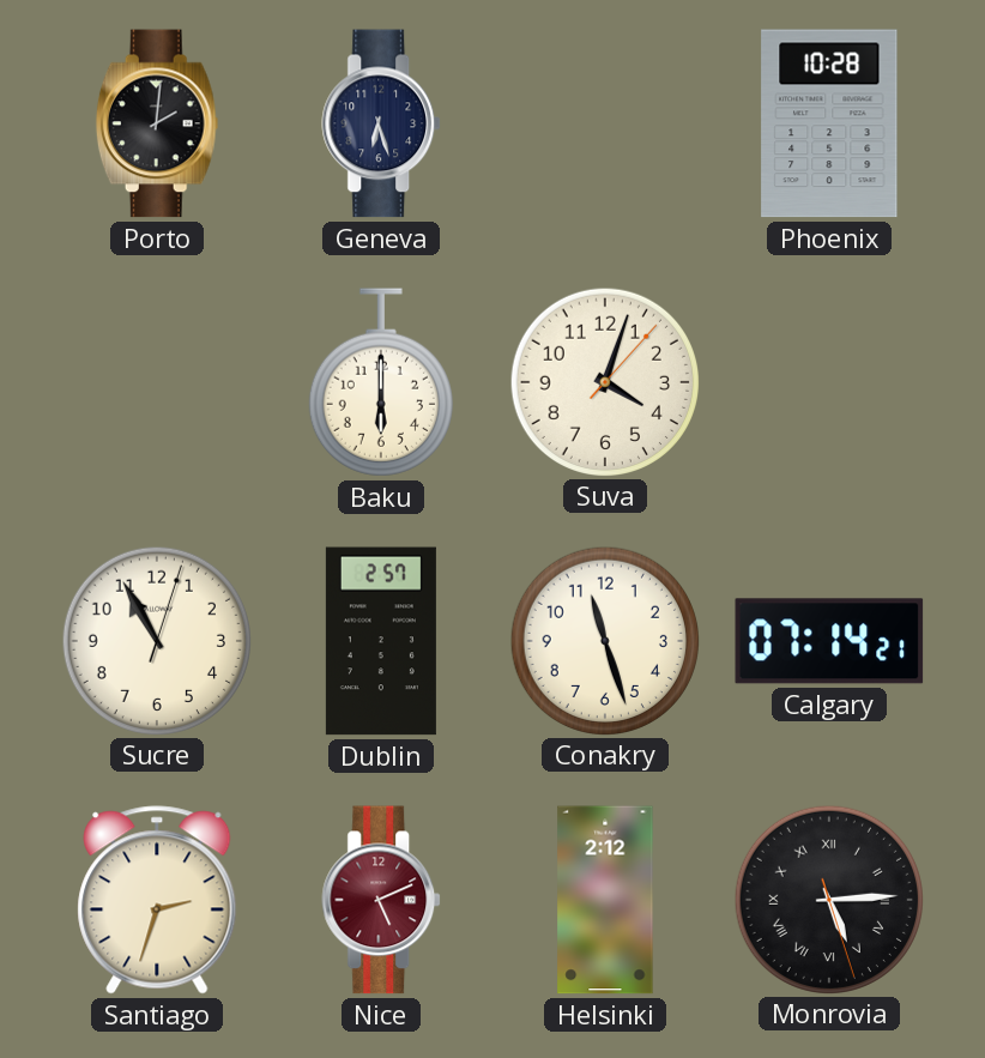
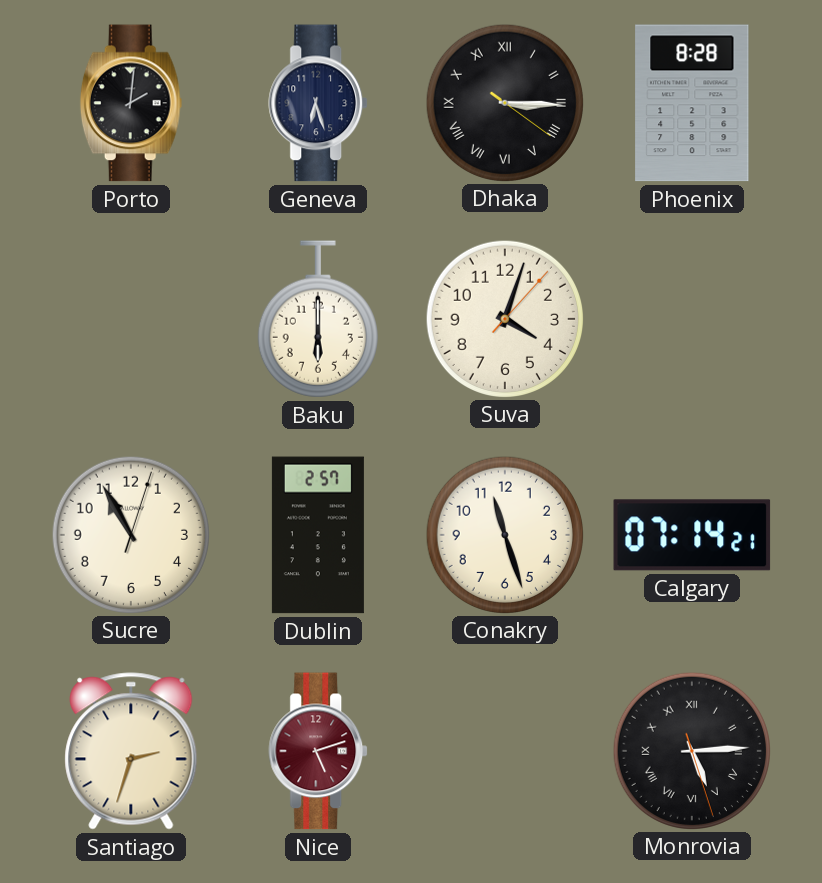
Dhaka: none -> 3:15 (504, 102)
Phoenix: 10:28 -> 8:28 (692, 103)
Nice: 5:11 -> 5:12 (319, 751)
Helsinki: 2:12 -> none (605, 900)
